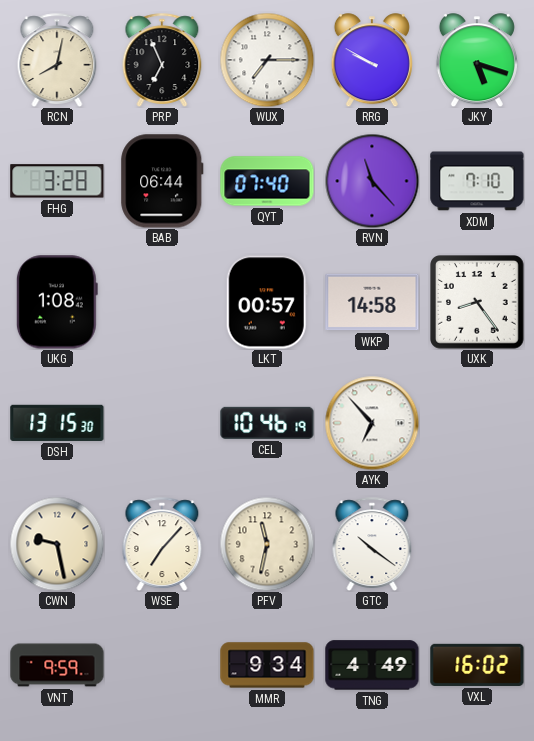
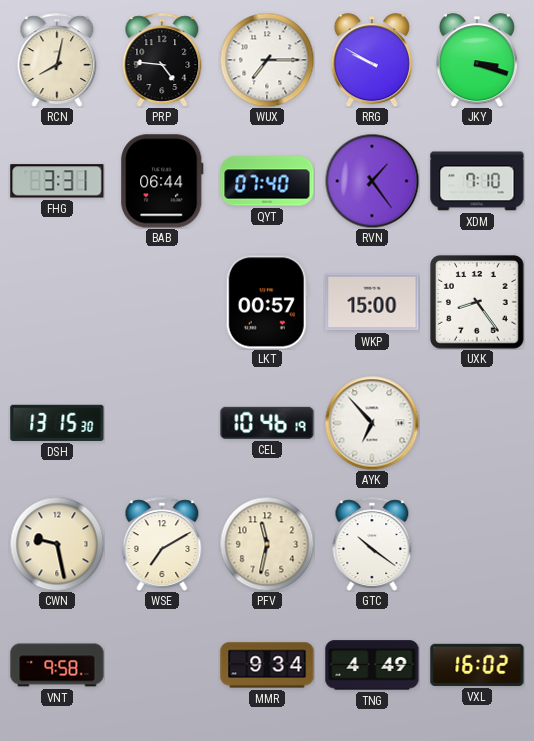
PRP: 6:56 -> 4:46 (162, 60)
JKY: 5:18 -> 3:18 (477, 60)
FHG: 3:28 -> 3:31 (57, 181)
RVN: 11:23 -> 1:24 (372, 181)
UKG: 1:08 -> none (57, 302)
WKP: 14:58 -> 15:00 (372, 302)
WSE: 7:07 -> 7:10 (162, 544)
VNT: 9:59 -> 9:58 (57, 665)
